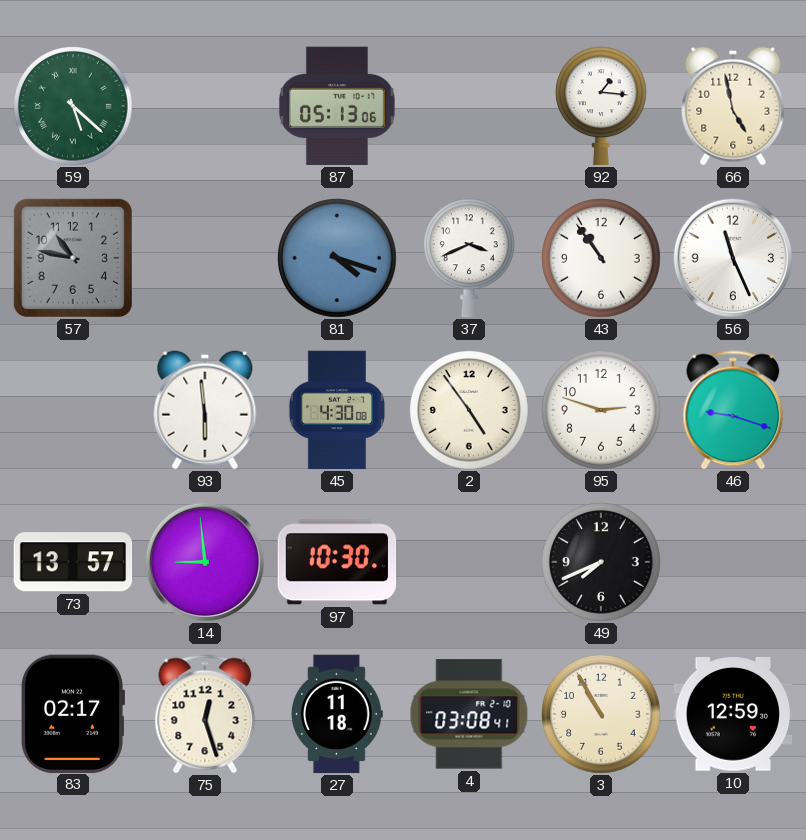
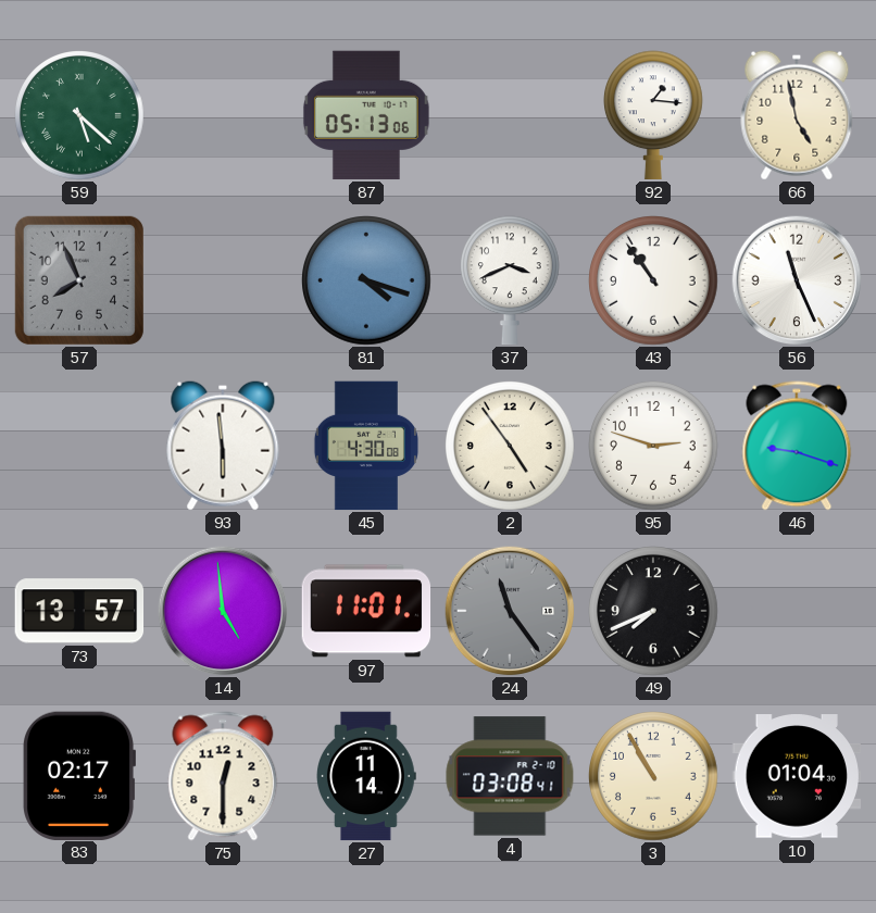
57: 10:47 -> 7:56 (79, 280)
14: 8:59 -> 4:59 (223, 611)
97: 10:30 -> 11:01 (366, 611)
24: none -> 11:24 (510, 611)
75: 12:27 -> 12:30 (223, 776)
27: 11:18 -> 11:14 (367, 776)
10: 12:59 -> 01:04 (797, 776)
